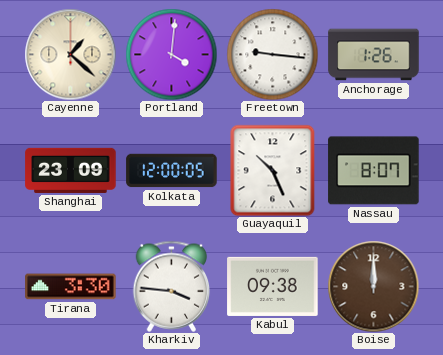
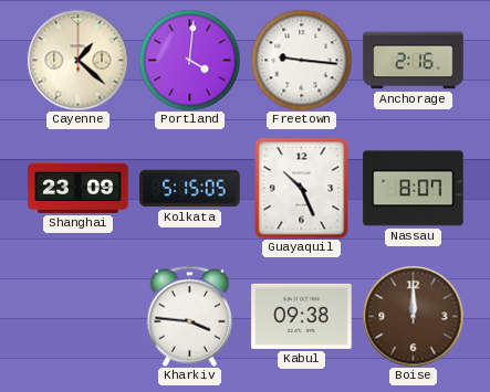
Anchorage: 1:26 -> 2:16 (414, 61)
Kolkata: 12:00 -> 5:15 (190, 189)
Tirana: 3:30 -> none (71, 287)
